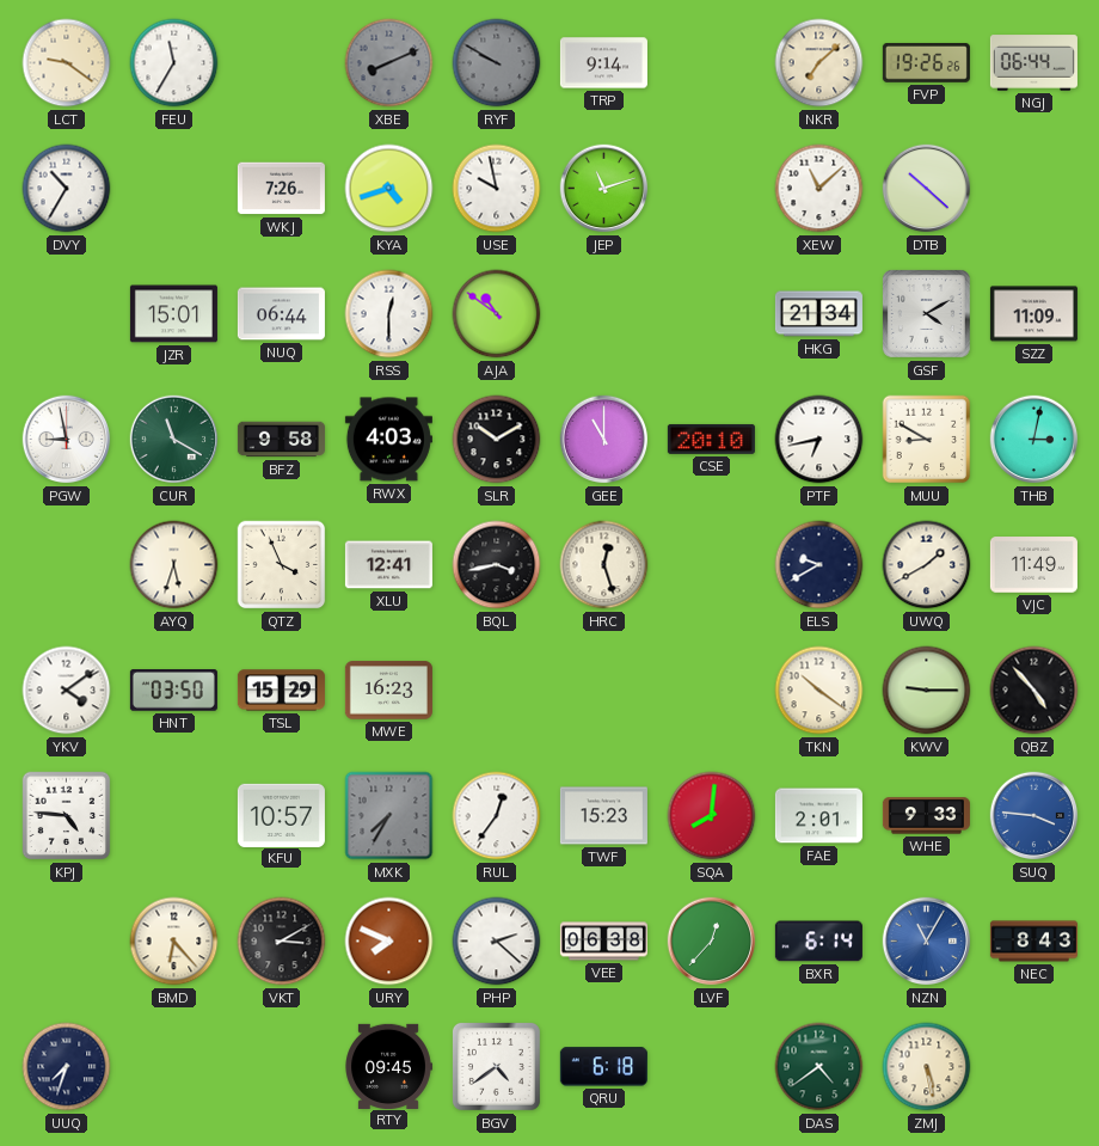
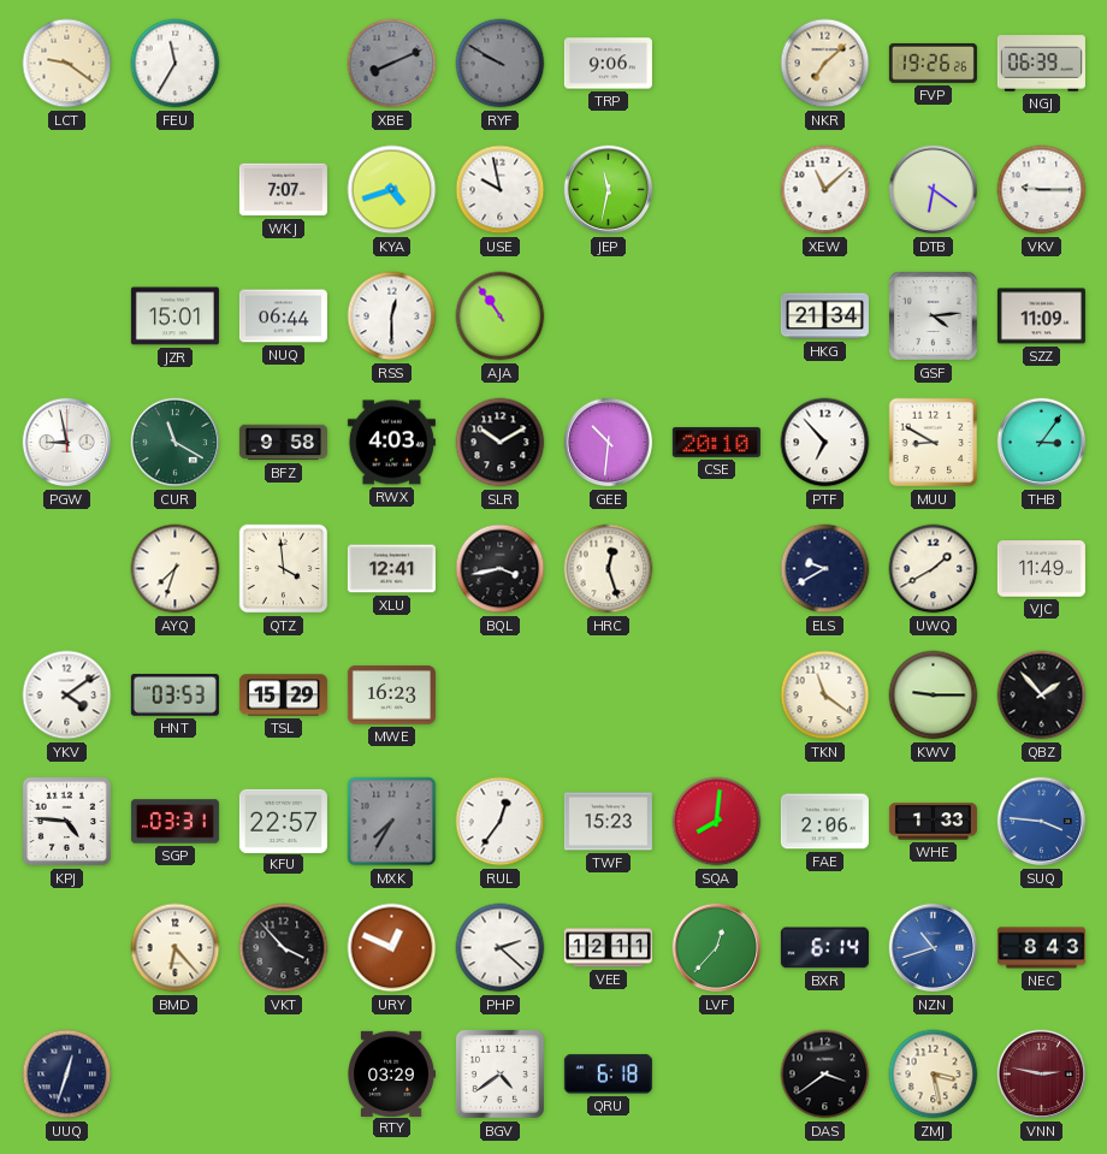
TRP: 9:14 -> 9:06 (608, 64)
NGJ: 06:44 -> 06:39 (1041, 64)
DVY: 10:35 -> none (67, 189)
WKJ: 7:26 -> 7:07 (283, 190)
JEP: 11:12 -> 11:32 (609, 190)
DTB: 10:22 -> 6:21 (934, 190)
VKV: none -> 9:15 (1042, 190)
AJA: 10:51 -> 10:54 (501, 316)
GSF: 4:10 -> 4:14 (933, 315)
GEE: 11:00 -> 10:31 (609, 443)
PTF: 6:43 -> 6:53 (825, 443)
THB: 3:02 -> 3:06 (1042, 443)
AYQ: 5:33 -> 7:33 (176, 569)
QTZ: 3:56 -> 3:59 (284, 569)
HNT: 03:50 -> 03:53 (174, 696)
TKN: 10:21 -> 11:21 (825, 696)
QBZ: 4:53 -> 1:53 (1042, 696)
SGP: none -> 03:31 (174, 822)
KFU: 10:57 -> 22:57 (283, 821)
FAE: 2:01 -> 2:06 (824, 822)
WHE: 9:33 -> 1:33 (933, 822)
VKT: 3:10 -> 3:53 (284, 948)
URY: 7:49 -> 12:49 (392, 948)
VEE: 06:38 -> 12:11 (608, 948)
NZN: 11:05 -> 10:42 (934, 948)
UUQ: 7:33 -> 12:33 (67, 1075)
RTY: 09:45 -> 03:29 (391, 1073)
DAS: 4:39 -> 3:39 (825, 1075)
DAS dial: green -> black (825, 1075)
ZMJ: 5:28 -> 3:28 (934, 1075)
VNN: none -> 2:47 (1042, 1075)
